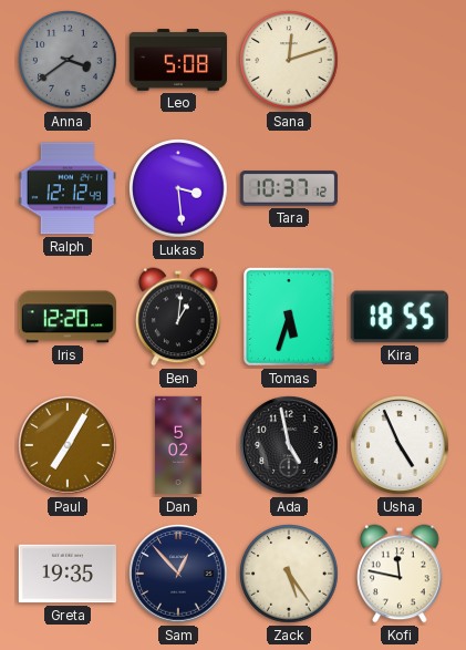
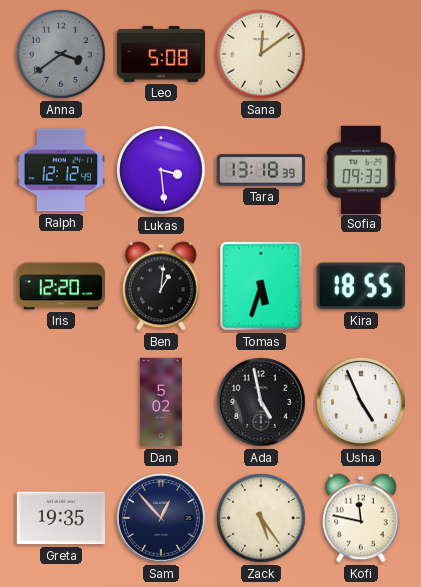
Sana: 12:12 -> 12:09 (261, 54)
Tara: 10:37 -> 13:18 (260, 170)
Sofia: none -> 09:33 (361, 169)
Paul: 7:05 -> none (68, 445)
